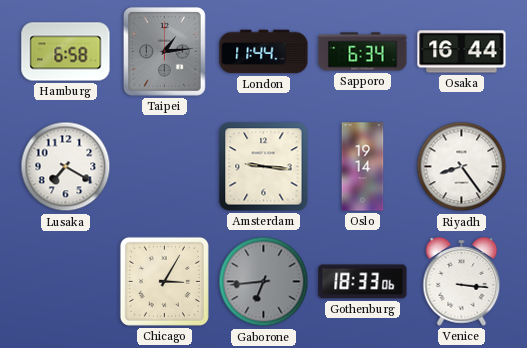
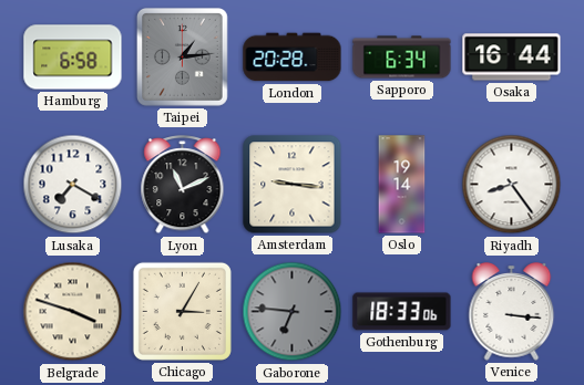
London: 11:44 -> 20:28 (293, 58)
Lyon: none -> 11:11 (183, 185)
Belgrade: none -> 3:48 (73, 312)
Gaborone: 6:44 -> 6:46 (293, 312)
